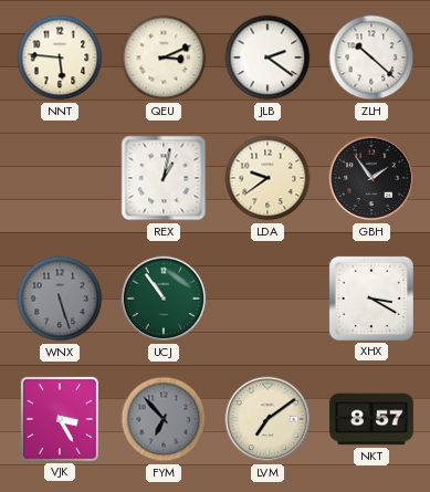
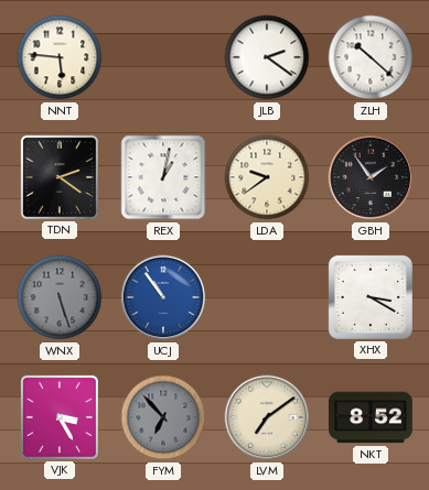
QEU: 3:11 -> none (164, 57)
TDN: none -> 2:21 (60, 177)
UCJ dial: green -> blue (163, 297)
NKT: 8:57 -> 8:52 (372, 417)
